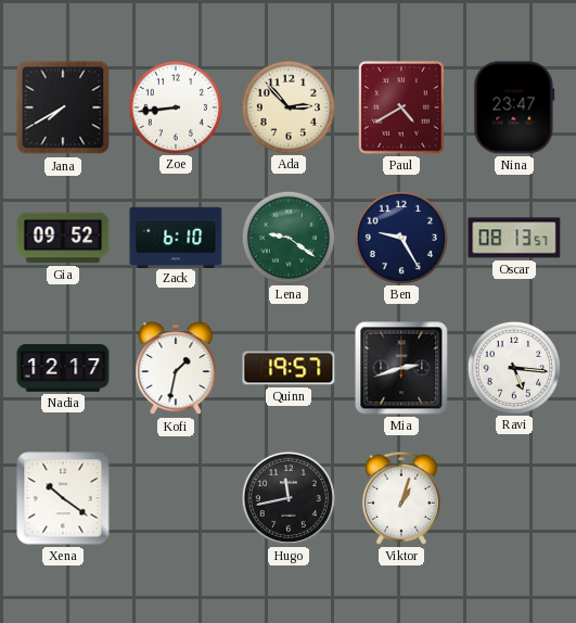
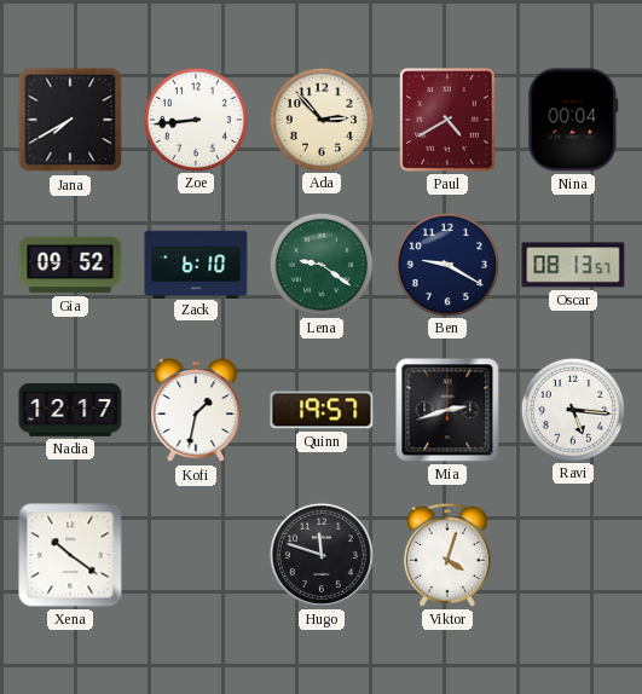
Nina: 23:47 -> 00:04 (573, 120)
Ben: 9:25 -> 9:20 (446, 264)
Hugo: 11:43 -> 11:48 (322, 555)
Viktor: 1:03 -> 4:03 (447, 555)
